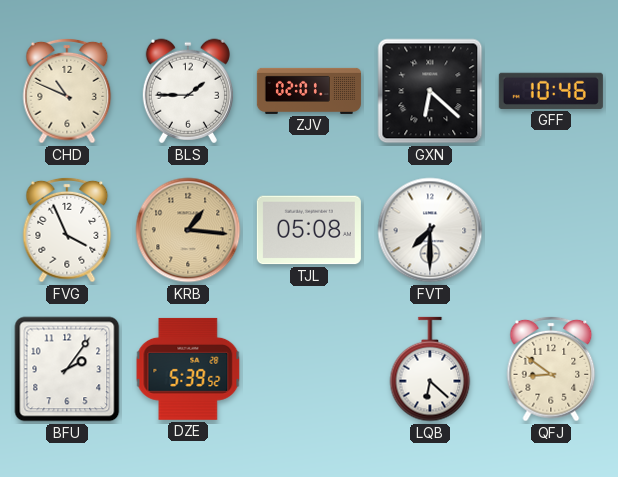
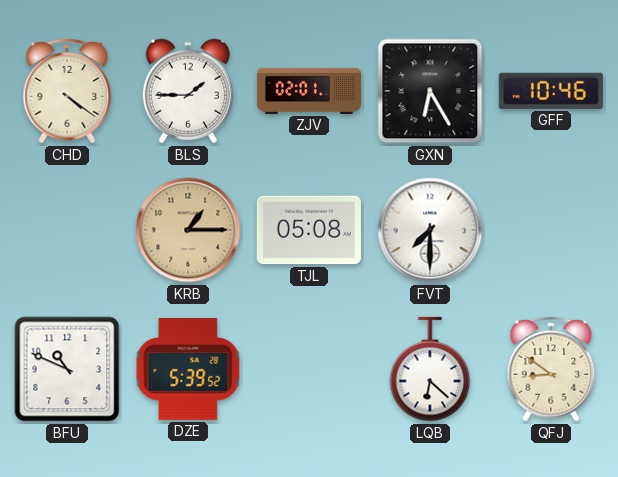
CHD: 10:49 -> 4:21 (67, 91)
GXN: 6:22 -> 6:25 (430, 91)
FVG: 3:56 -> none (67, 230)
KRB: 1:16 -> 1:15 (188, 230)
BFU: 2:06 -> 10:49 (67, 369)
